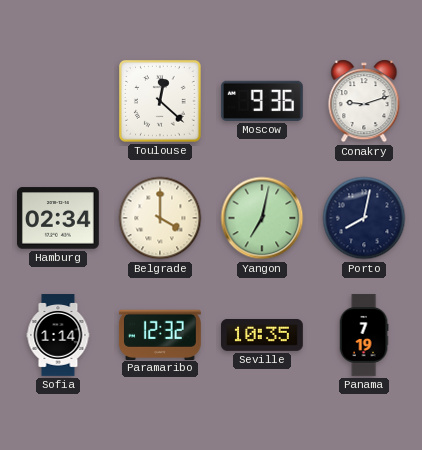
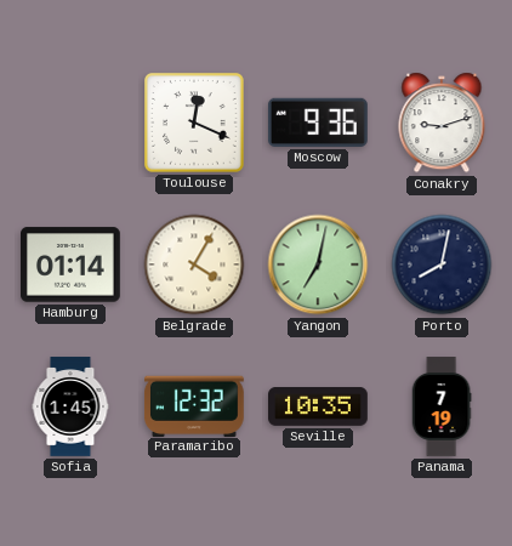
Toulouse: 12:22 -> 12:19 (194, 123)
Hamburg: 02:34 -> 01:14 (72, 265)
Belgrade: 4:00 -> 4:05 (194, 265)
Sofia: 1:14 -> 1:45 (70, 406)
